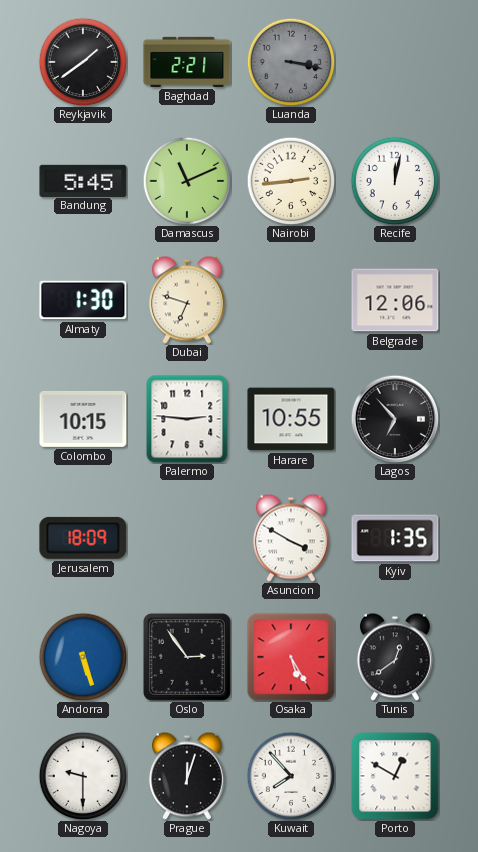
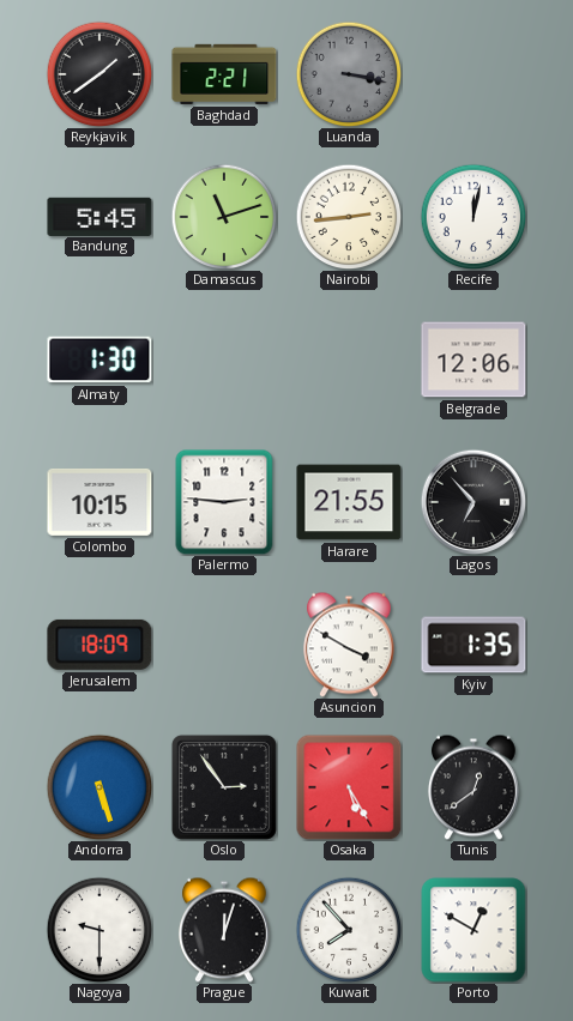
Damascus: 11:11 -> 11:12 (224, 217)
Dubai: 6:48 -> none (187, 300)
Harare: 10:55 -> 21:55 (349, 502)
